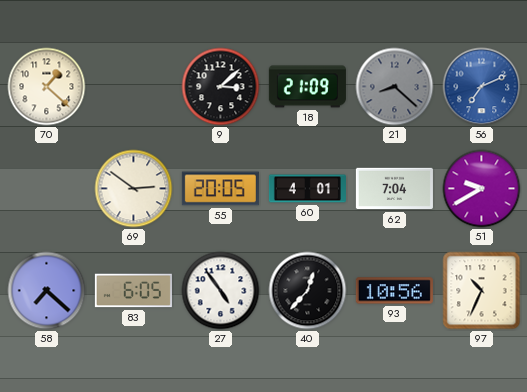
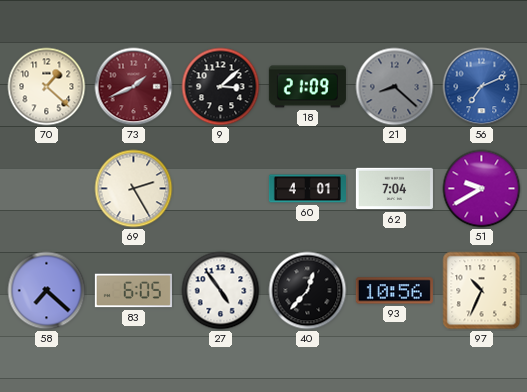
73: none -> 1:41 (134, 87)
69: 2:51 -> 2:25 (134, 189)
55: 20:05 -> none (220, 189)
